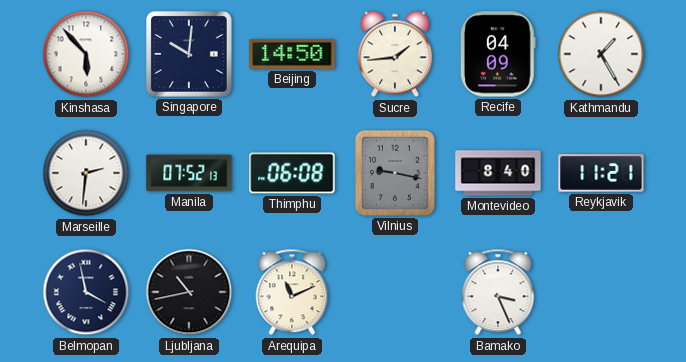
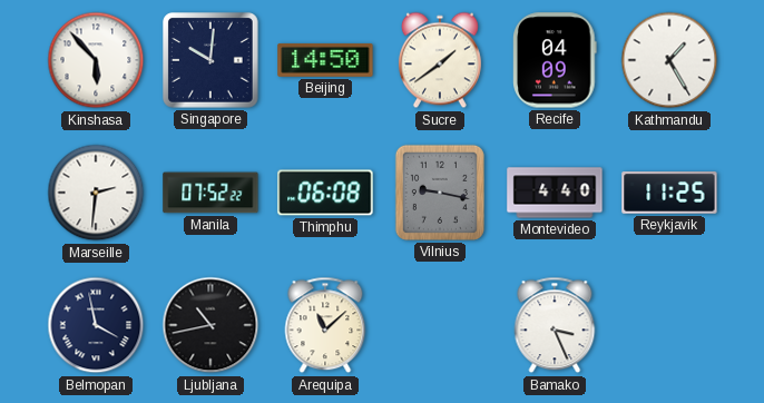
Sucre: 1:44 -> 1:39 (440, 60)
Manila: 07:52:13 -> 07:52:22 (210, 193)
Montevideo: 8:40 -> 4:40 (555, 193)
Reykjavik: 11:21 -> 11:25 (669, 193)
Arequipa: 11:11 -> 11:08 (325, 325)
